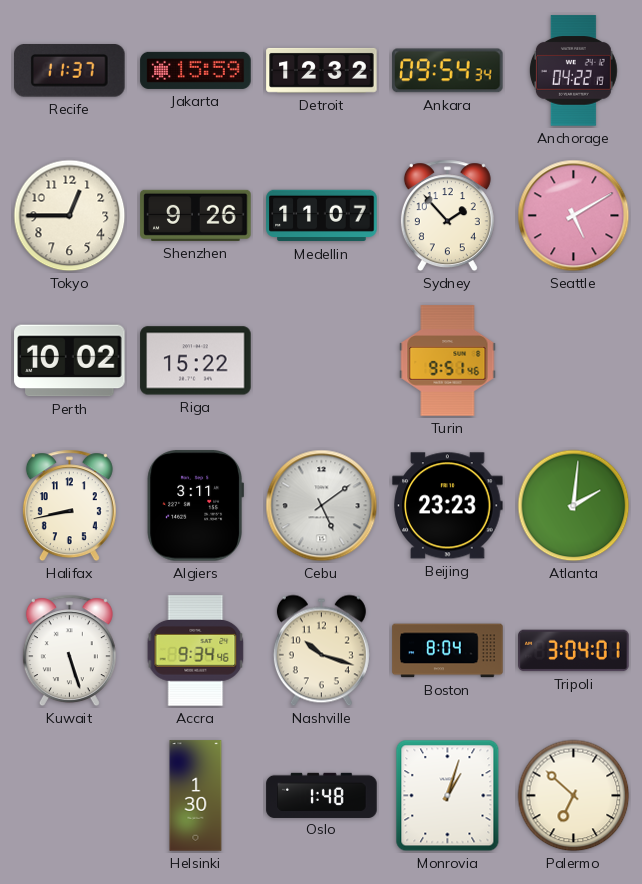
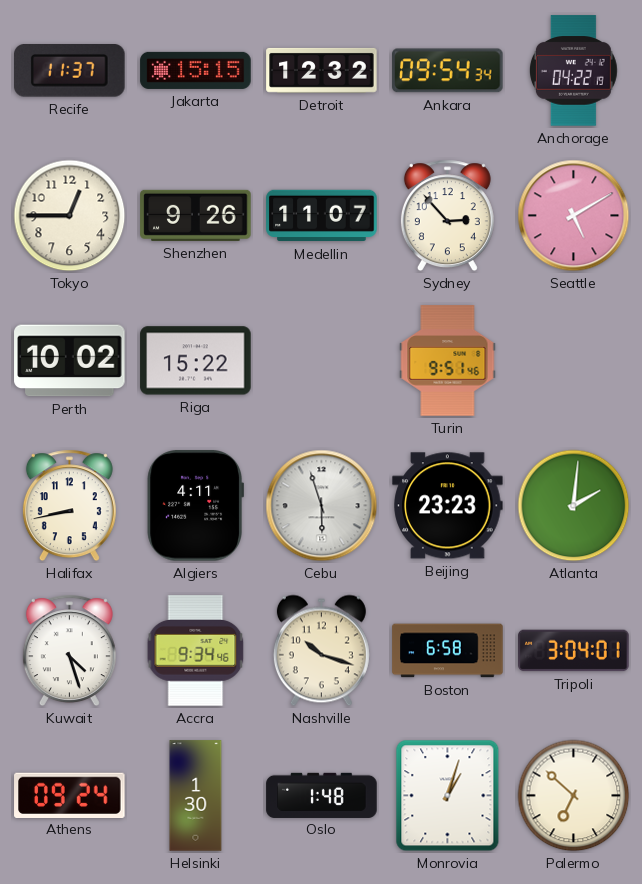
Jakarta: 15:59 -> 15:15 (196, 70)
Sydney: 1:53 -> 2:53 (447, 216)
Algiers: 3:11 -> 4:11 (195, 506)
Cebu: 5:09 -> 5:57 (322, 506)
Kuwait: 5:27 -> 4:27 (69, 651)
Boston: 8:04 -> 6:58 (448, 651)
Athens: none -> 09:24 (70, 795)
